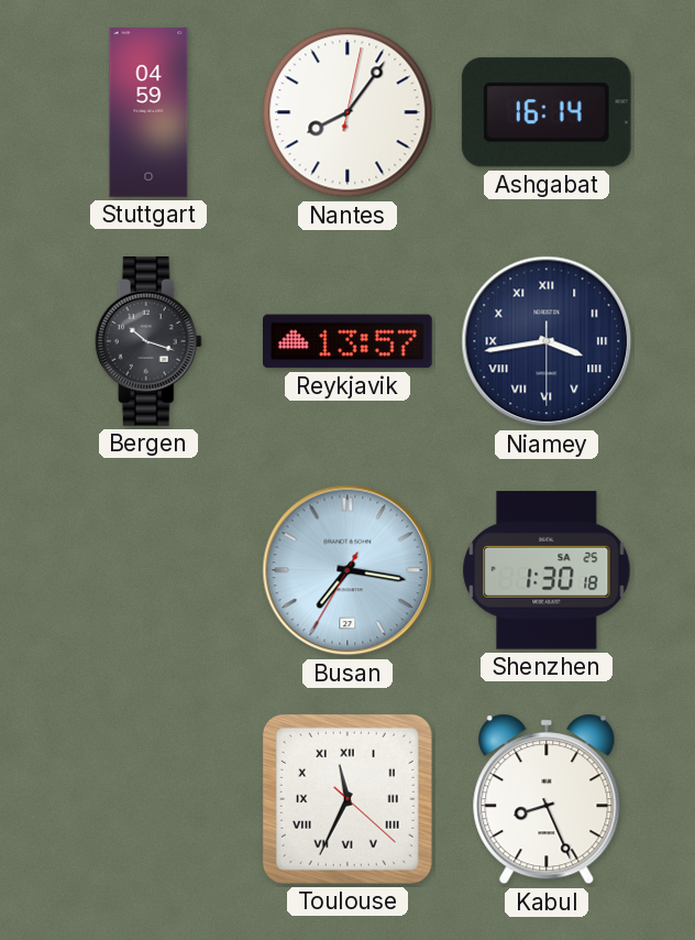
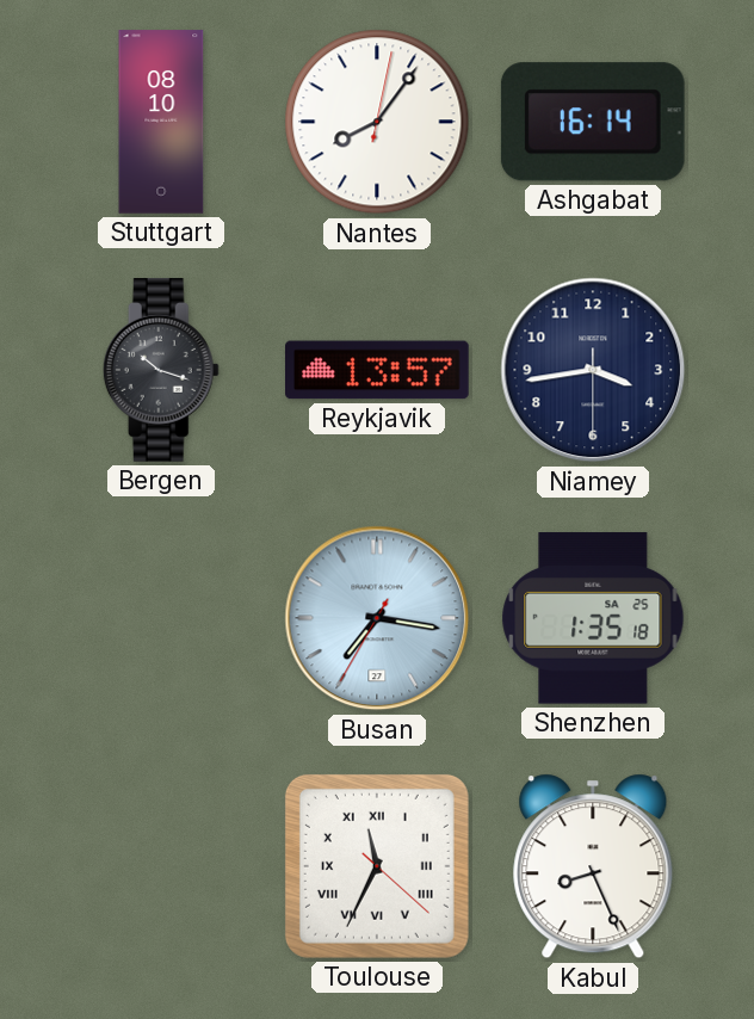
Stuttgart: 04:59 -> 08:10 (161, 122)
Niamey numerals: Roman -> Arabic (593, 370)
Shenzhen: 1:30 -> 1:35 (593, 618)
